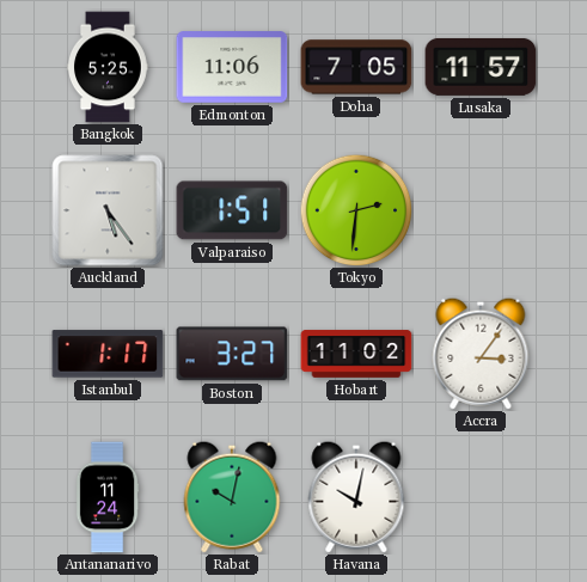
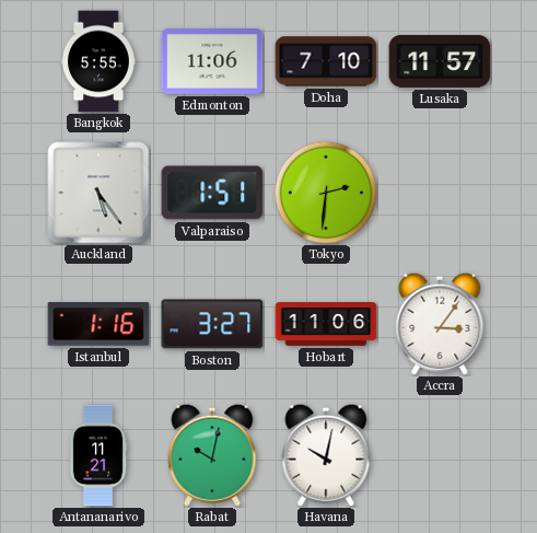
Bangkok: 5:25 -> 5:55 (98, 61)
Doha: 7:05 -> 7:10 (326, 61)
Istanbul: 1:17 -> 1:16 (98, 324)
Hobart: 11:02 -> 11:06 (326, 324)
Antananarivo: 11:24 -> 11:21 (98, 455)
